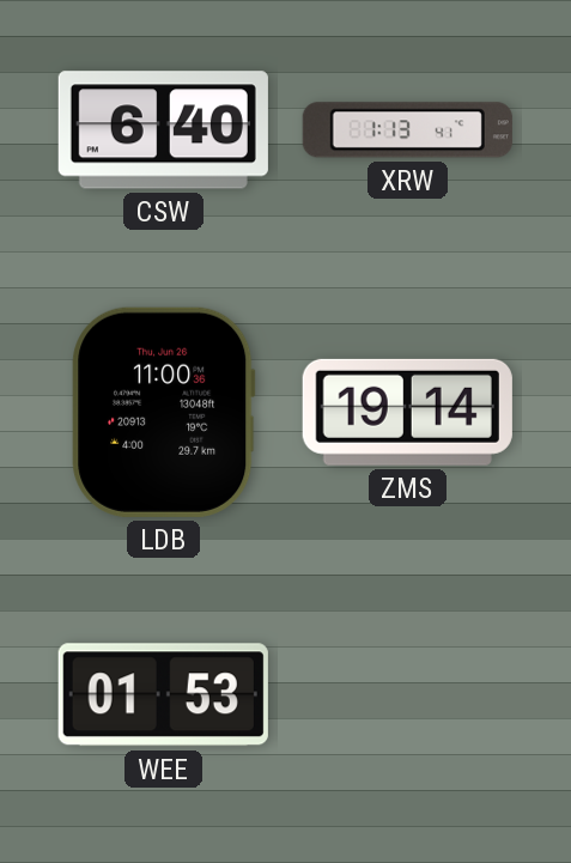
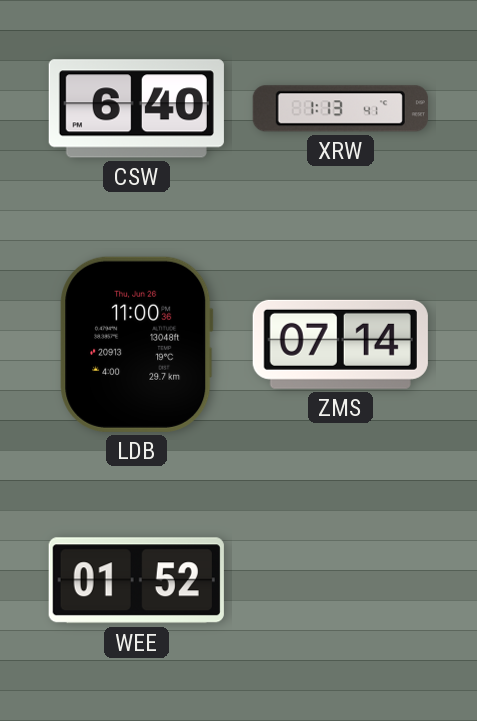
ZMS: 19:14 -> 07:14 (340, 344)
WEE: 01:53 -> 01:52 (136, 581)
